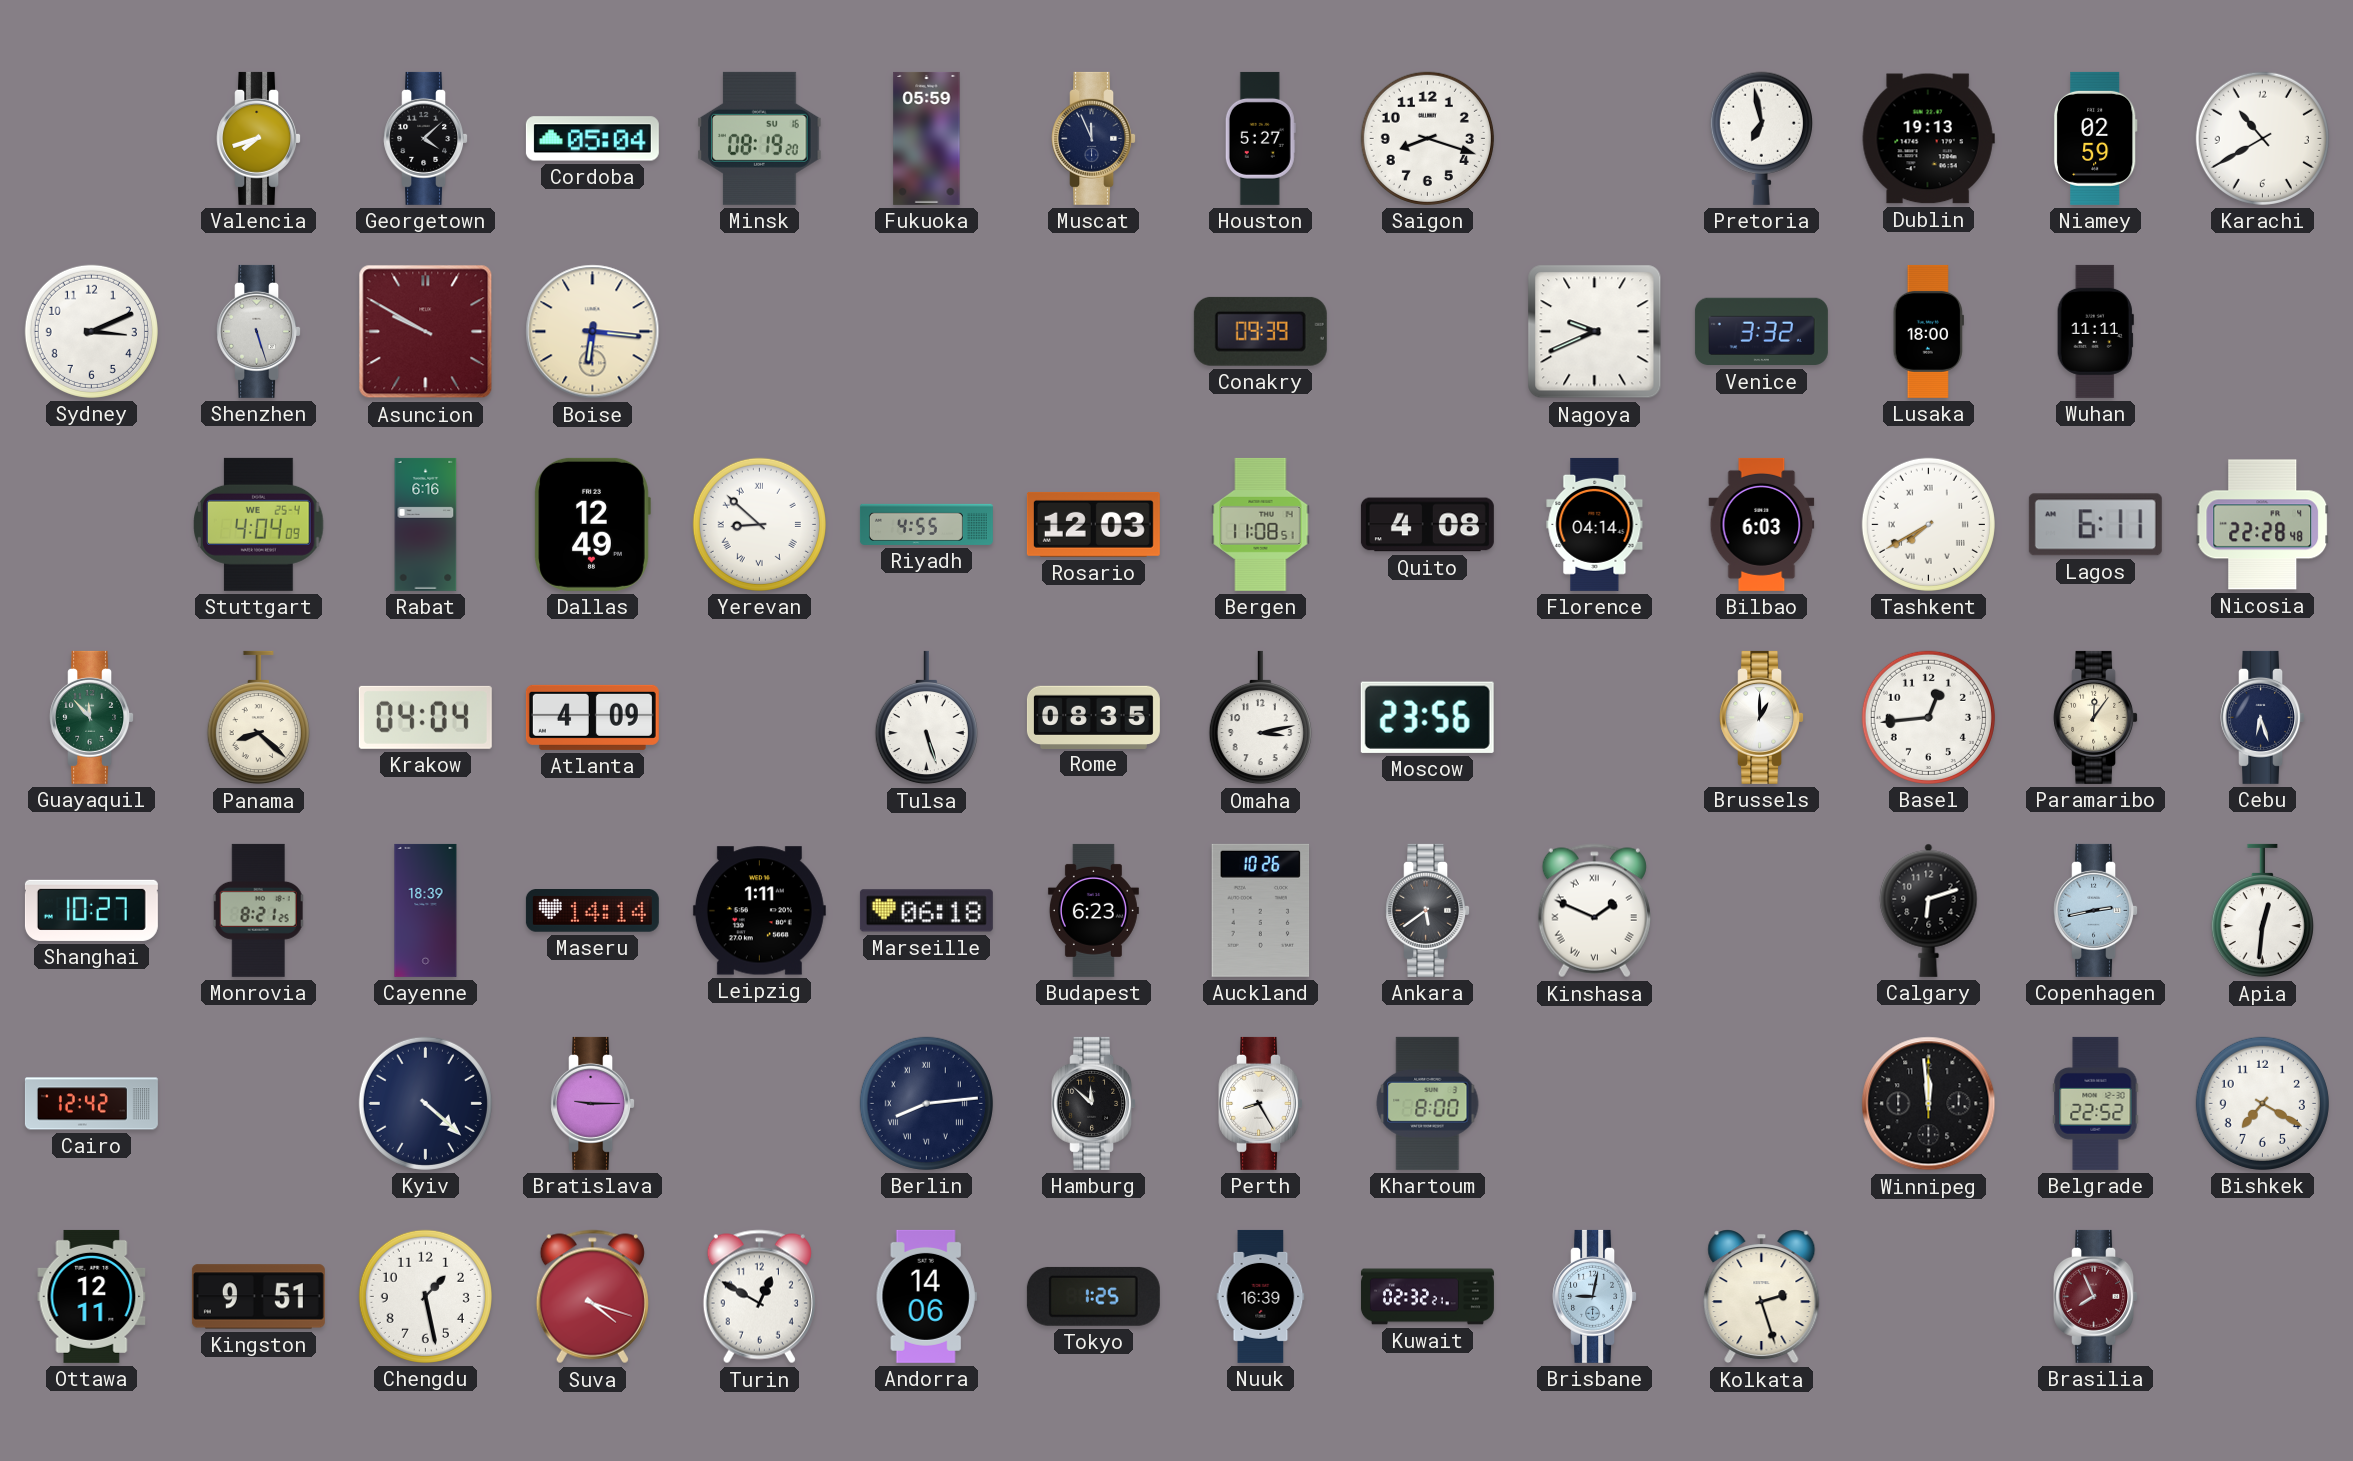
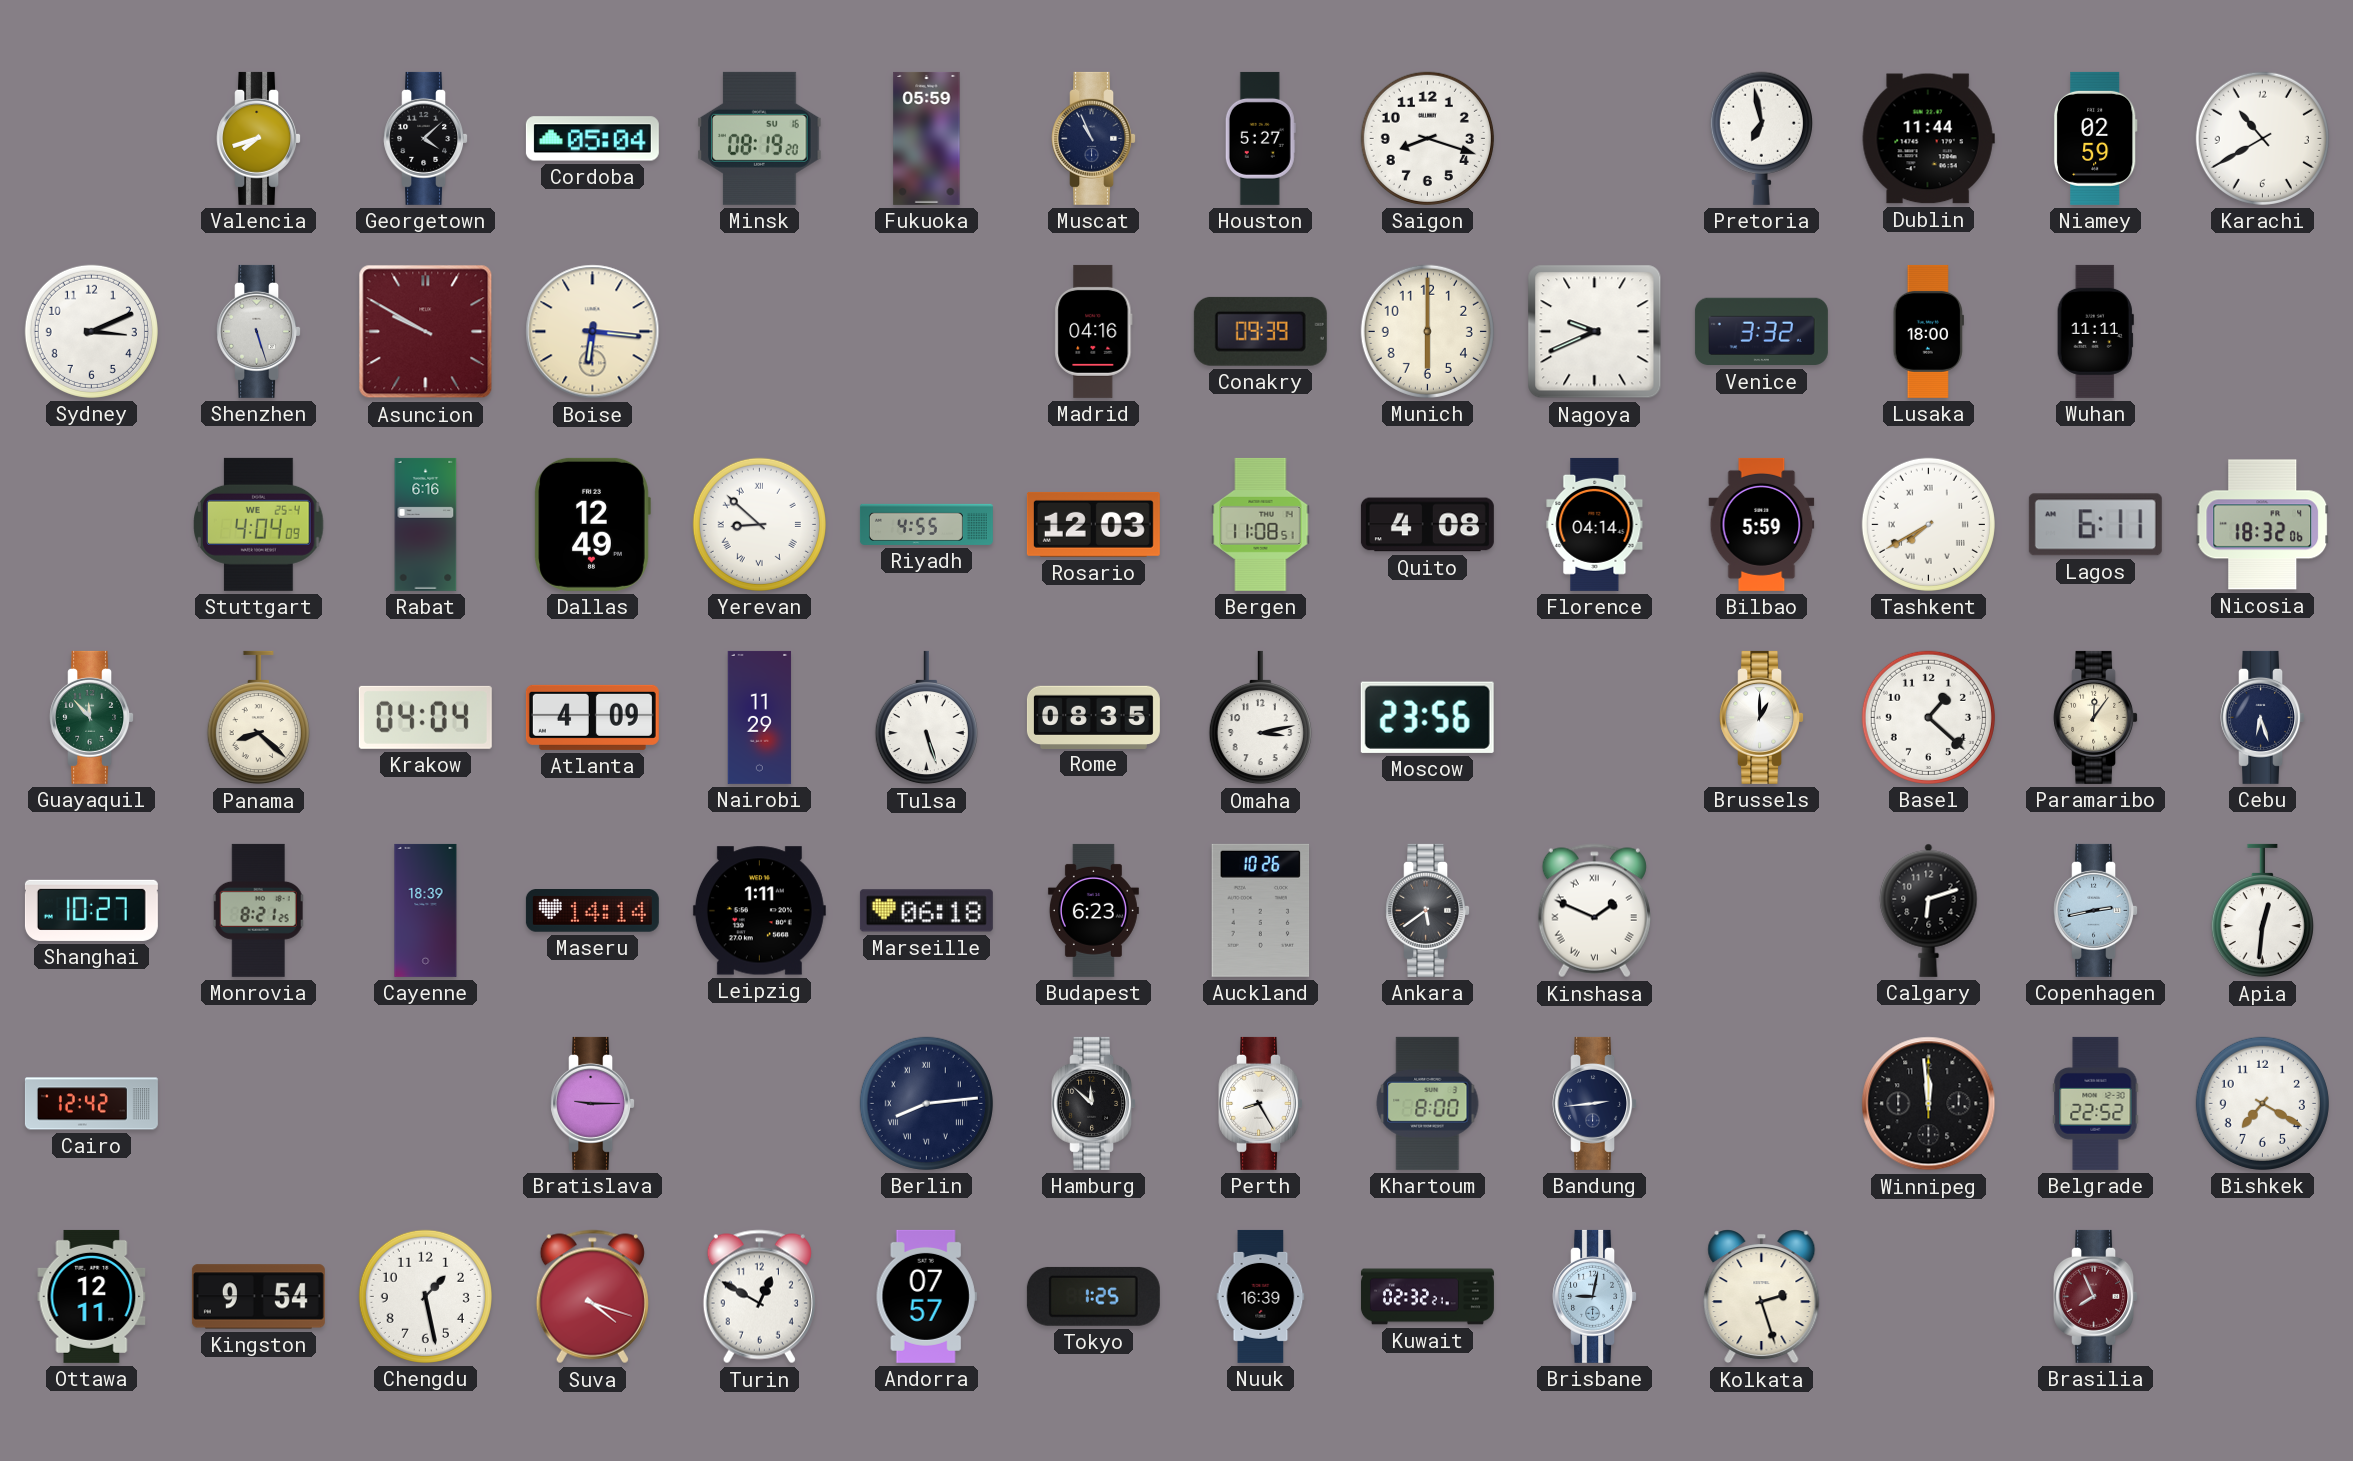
Muscat: 11:56 -> 10:56 (1094, 138)
Dublin: 19:13 -> 11:44 (1928, 139)
Madrid: none -> 04:16 (1094, 331)
Munich: none -> 6:00 (1427, 331)
Bilbao: 6:03 -> 5:59 (1762, 524)
Nicosia: 22:28 -> 18:32 (2263, 525)
Nairobi: none -> 11:29 (760, 717)
Basel: 12:44 -> 1:22 (1928, 717)
Kyiv: 4:22 -> none (425, 1103)
Bandung: none -> 2:44 (1595, 1103)
Kingston: 9:51 -> 9:54 (258, 1297)
Andorra: 14:06 -> 07:57 (926, 1296)
